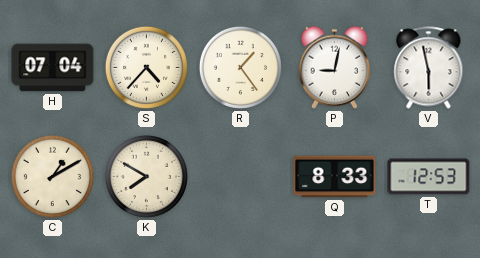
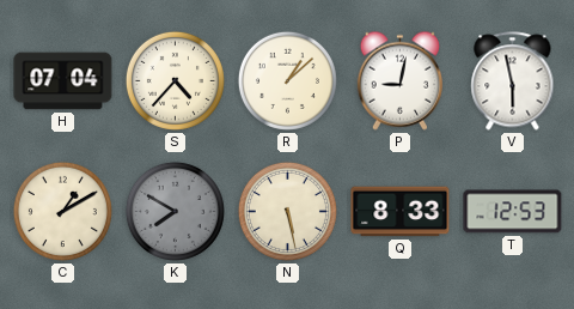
R: 1:24 -> 1:08 (287, 80)
K dial: cream -> grey (175, 211)
N: none -> 5:28 (287, 211)
